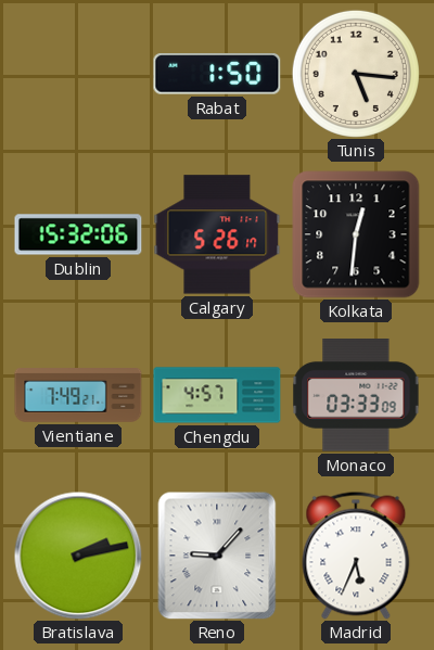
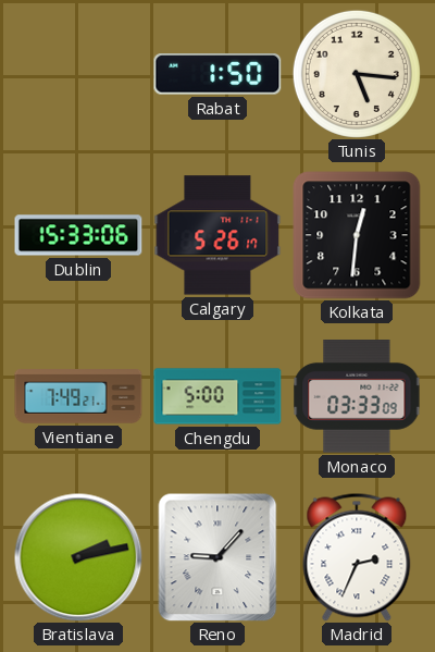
Dublin: 15:32 -> 15:33 (78, 235)
Chengdu: 4:57 -> 5:00 (217, 396)
Madrid: 5:34 -> 2:34 (357, 557)
